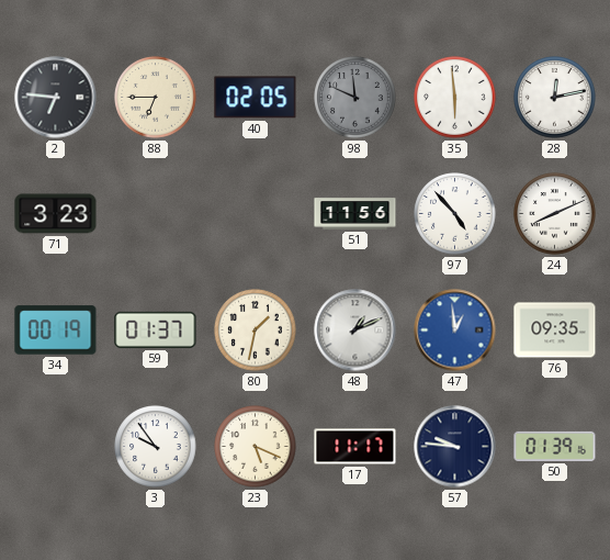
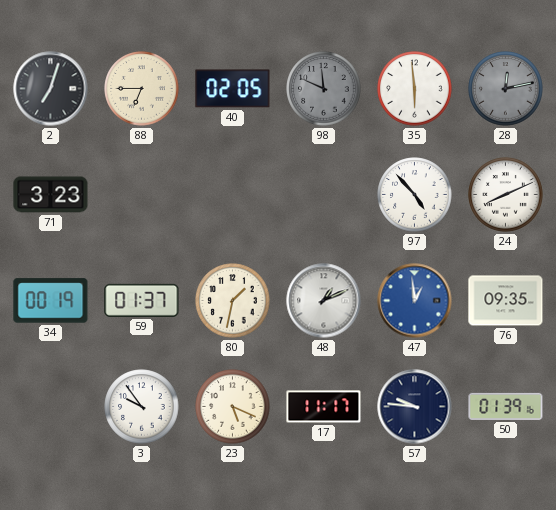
2: 6:46 -> 7:03 (51, 89)
28 dial: white -> grey (506, 89)
51: 11:56 -> none (355, 214)
